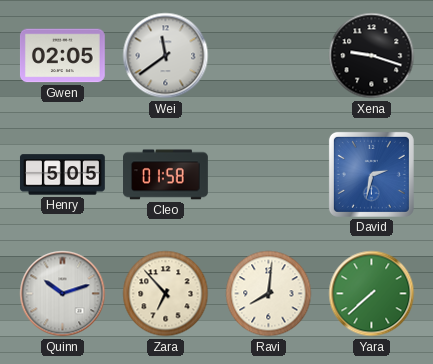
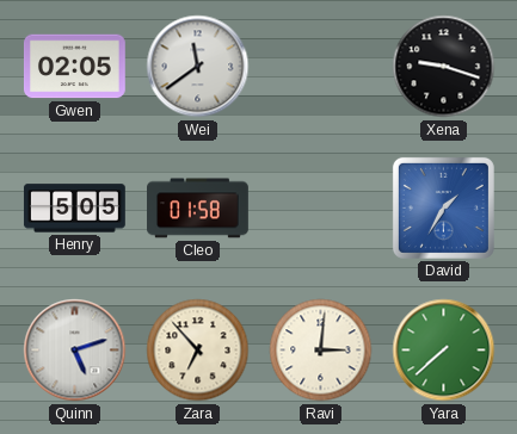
David: 2:32 -> 1:35 (443, 207)
Quinn: 10:12 -> 5:12 (75, 351)
Ravi: 8:01 -> 3:01 (321, 351)
